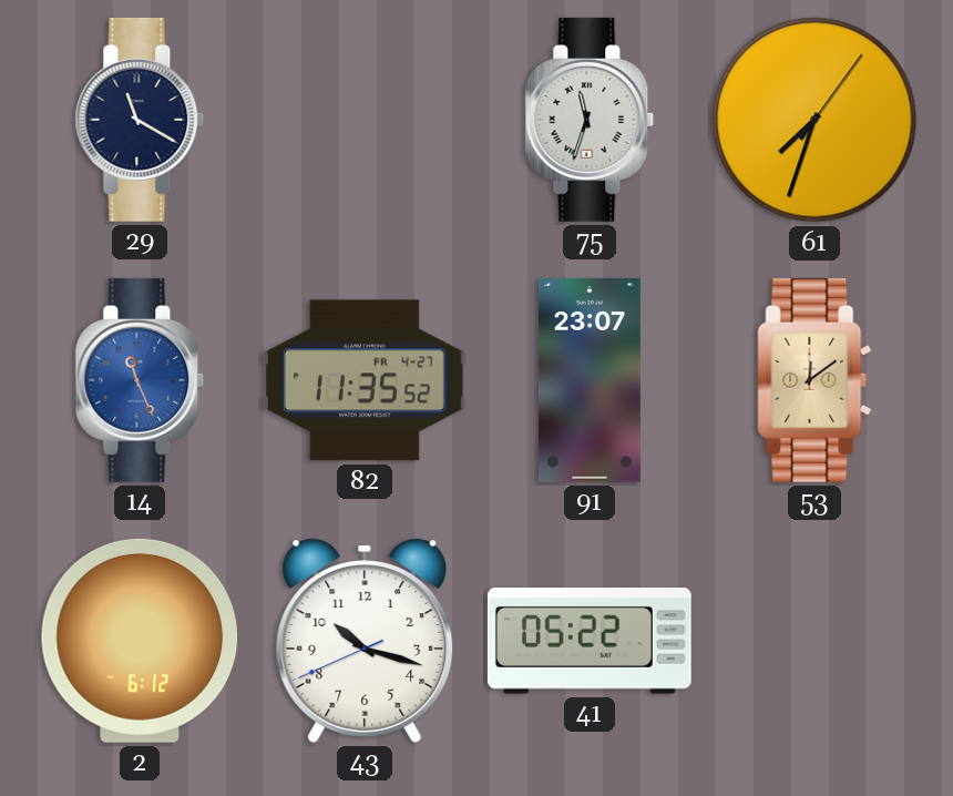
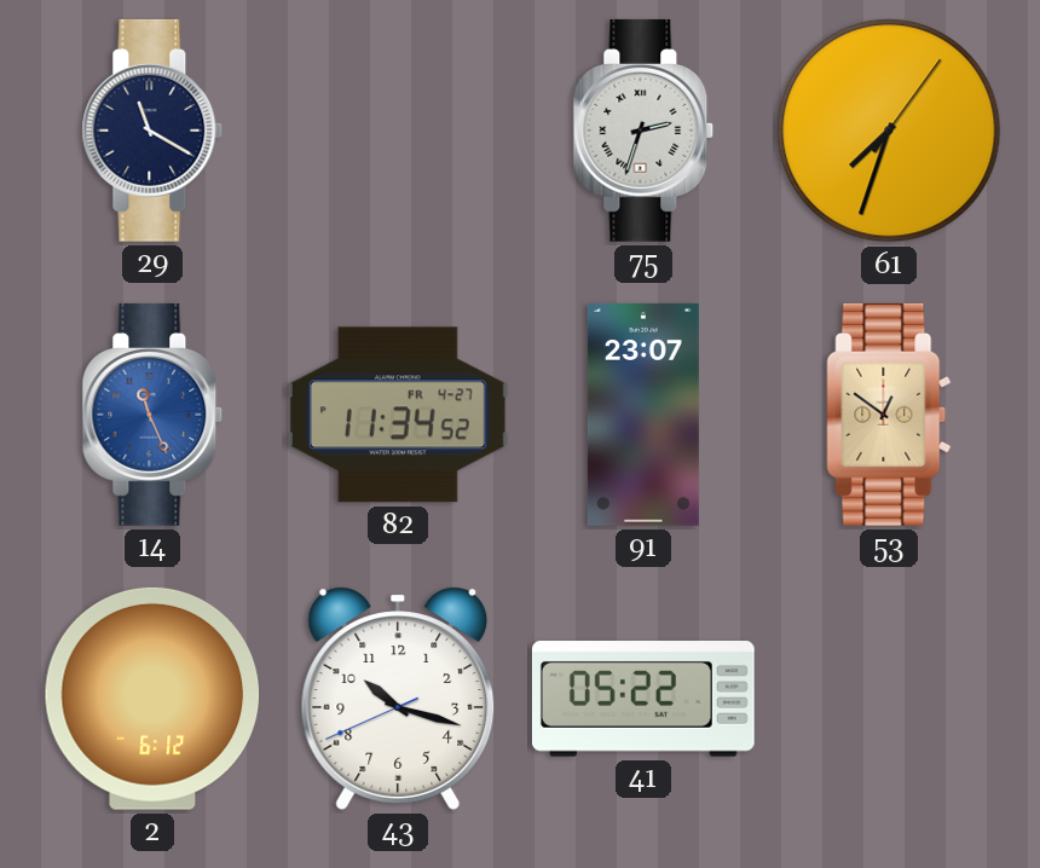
75: 11:33 -> 2:33 (643, 131)
82: 11:35 -> 11:34 (398, 415)
53: 12:09 -> 12:51 (889, 415)
